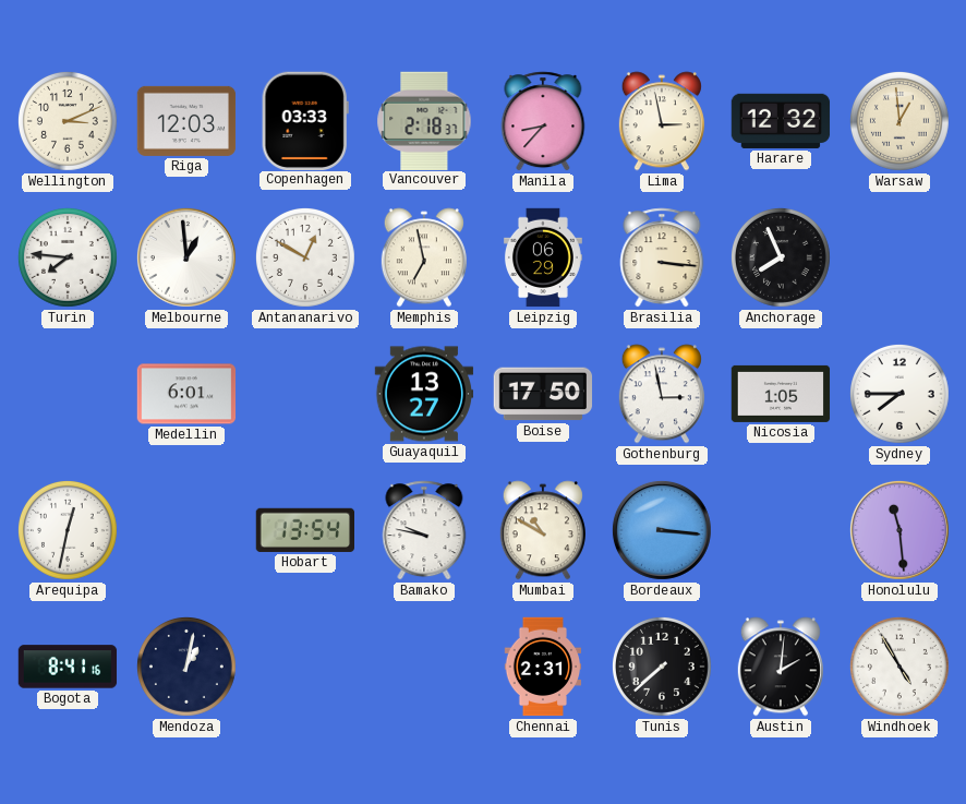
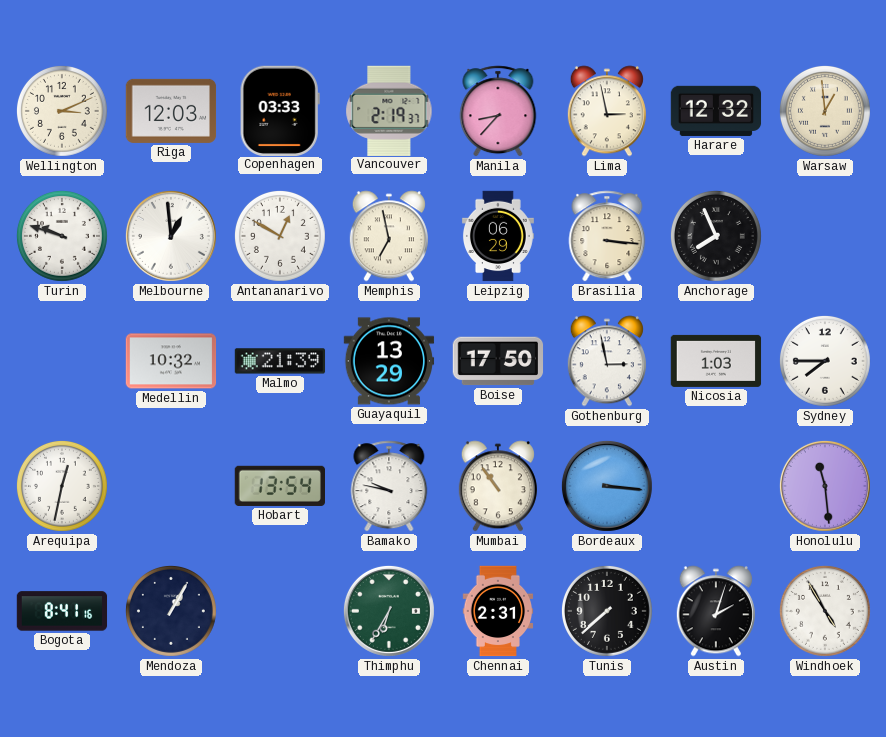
Vancouver: 2:18 -> 2:19 (389, 110)
Turin: 7:46 -> 9:48 (62, 236)
Medellin: 6:01 -> 10:32 (171, 361)
Malmo: none -> 21:39 (280, 361)
Guayaquil: 13:27 -> 13:29 (389, 361)
Nicosia: 1:05 -> 1:03 (716, 361)
Mumbai: 10:50 -> 10:54 (498, 486)
Mendoza: 1:02 -> 1:05 (171, 611)
Thimphu: none -> 6:35 (389, 611)
Austin: 2:01 -> 2:03 (716, 611)
